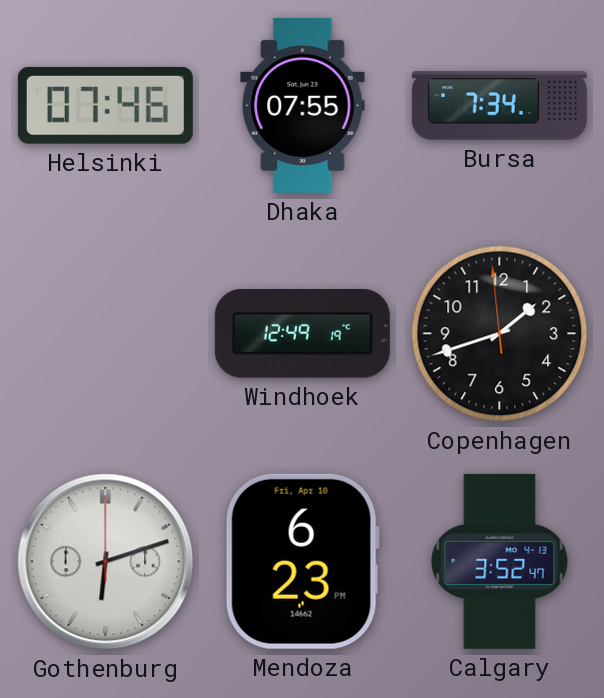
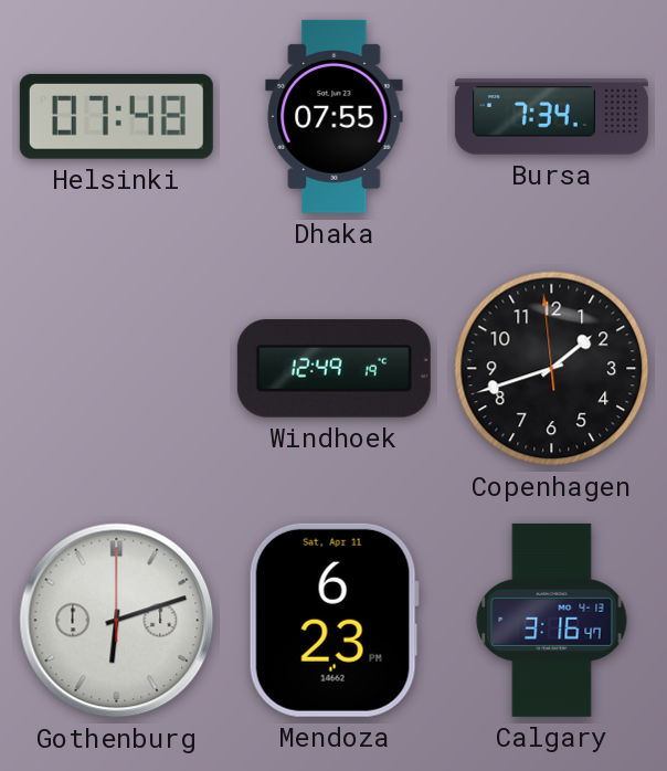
Helsinki: 07:46 -> 07:48 (116, 116)
Mendoza date: Fri, Apr 10 -> Sat, Apr 11 (333, 620)
Calgary: 3:52 -> 3:16 (552, 620)
